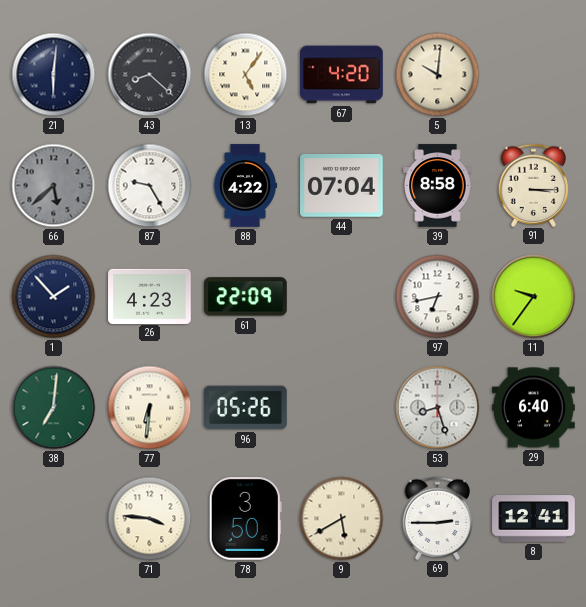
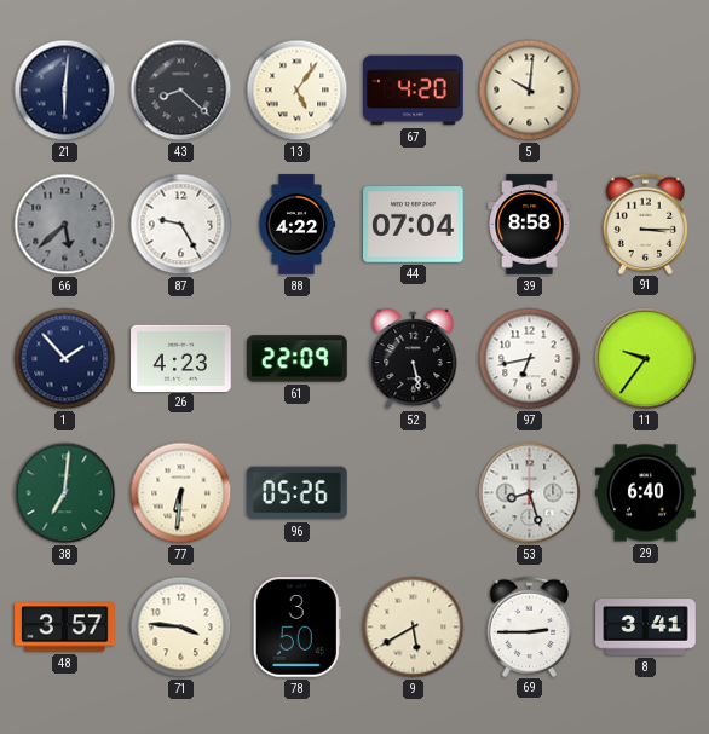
52: none -> 5:28 (414, 360)
48: none -> 3:57 (65, 628)
8: 12:41 -> 3:41 (646, 628)
